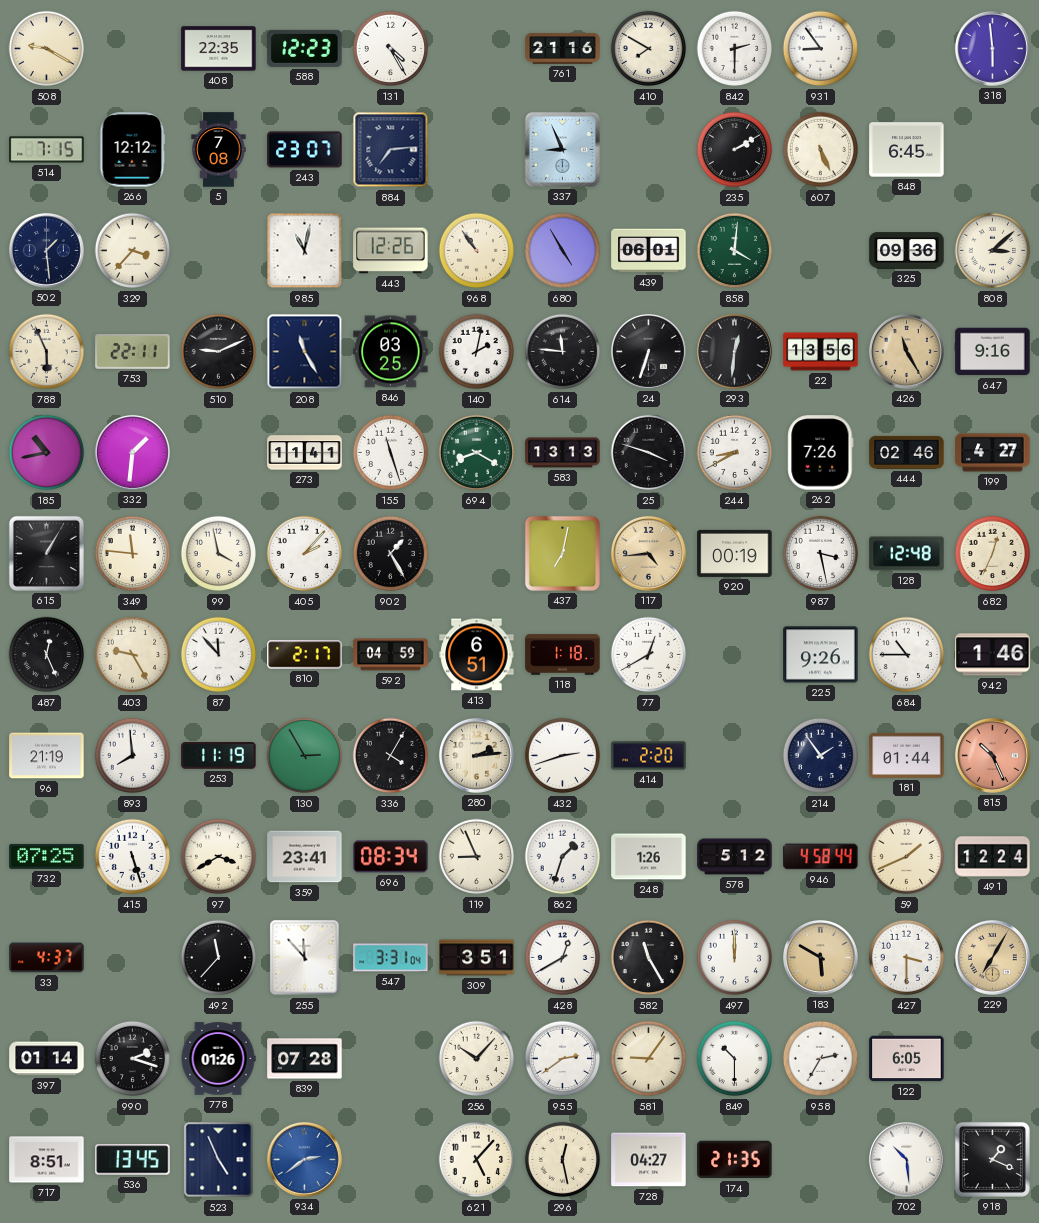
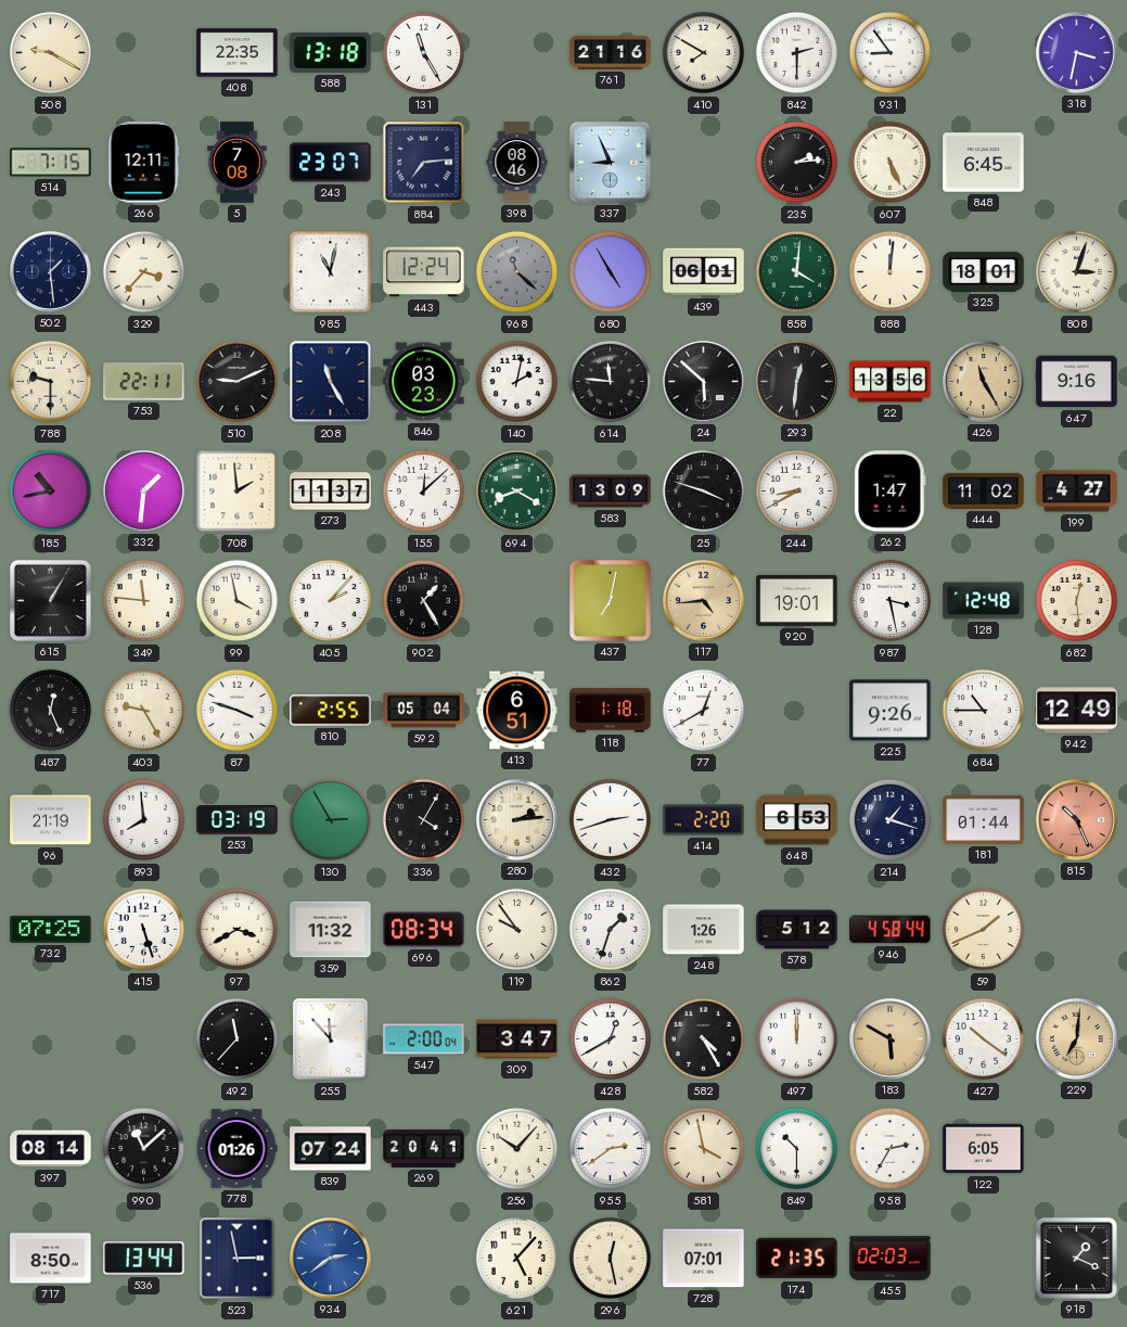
588: 12:23 -> 13:18 (331, 52)
131: 4:25 -> 11:25 (424, 53)
318: 5:59 -> 3:32 (1076, 52)
266: 12:12 -> 12:11 (143, 163)
398: none -> 08:46 (517, 163)
235: 2:10 -> 2:14 (797, 163)
443: 12:26 -> 12:24 (424, 272)
968: 10:54 -> 11:22 (517, 272)
968 dial: cream -> grey (517, 272)
888: none -> 12:01 (891, 272)
325: 09:36 -> 18:01 (984, 272)
808: 3:08 -> 3:03 (1077, 272)
788: 5:56 -> 9:30 (51, 382)
846: 03:25 -> 03:23 (424, 382)
24: 6:33 -> 5:52 (703, 381)
708: none -> 1:59 (238, 492)
273: 11:41 -> 11:37 (331, 492)
155: 11:27 -> 12:08 (424, 492)
583: 13:13 -> 13:09 (611, 492)
262: 7:26 -> 1:47 (891, 492)
444: 02:46 -> 11:02 (984, 490)
920: 00:19 -> 19:01 (797, 600)
682: 12:34 -> 12:29 (1077, 601)
87: 11:53 -> 3:48 (238, 711)
810: 2:17 -> 2:55 (331, 711)
592: 04:59 -> 05:04 (424, 711)
942: 1:46 -> 12:49 (1077, 711)
253: 11:19 -> 03:19 (238, 820)
648: none -> 6:53 (797, 820)
214: 1:54 -> 1:18 (891, 820)
359: 23:41 -> 11:32 (331, 930)
119: 8:56 -> 9:54 (517, 930)
491: 12:24 -> none (993, 857)
33: 4:37 -> none (47, 958)
547: 3:31 -> 2:00 (424, 1039)
309: 3:51 -> 3:47 (517, 1039)
582: 11:25 -> 4:25 (704, 1039)
427: 3:30 -> 10:21 (984, 1039)
229: 7:05 -> 7:01 (1076, 1038)
397: 01:14 -> 08:14 (51, 1149)
990: 2:18 -> 11:08 (144, 1149)
839: 07:28 -> 07:24 (331, 1149)
269: none -> 20:41 (424, 1148)
581: 9:06 -> 3:58 (704, 1149)
717: 8:51 -> 8:50 (51, 1259)
536: 13:45 -> 13:44 (144, 1259)
523: 4:56 -> 2:58 (238, 1259)
728: 04:27 -> 07:01 (704, 1259)
455: none -> 02:03 (891, 1258)
702: 10:29 -> none (906, 1159)
